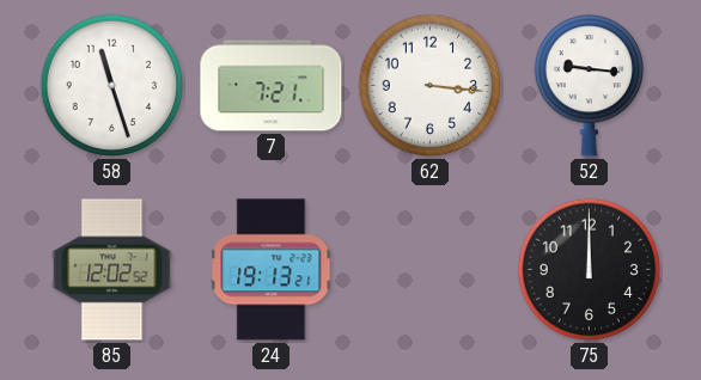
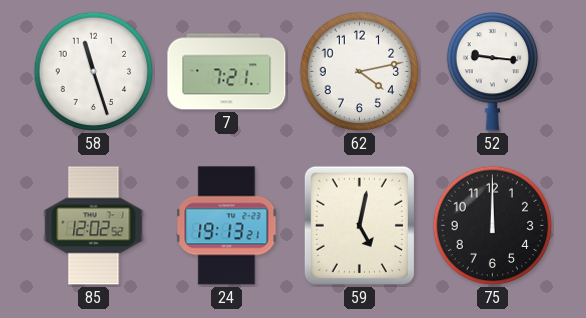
62: 3:16 -> 4:13 (360, 72)
59: none -> 5:02 (359, 225)
